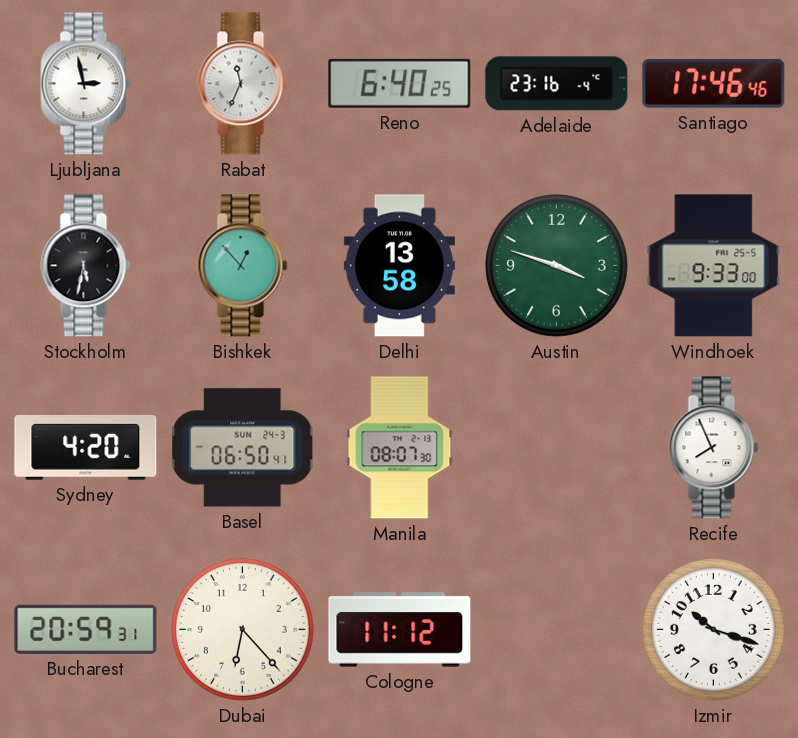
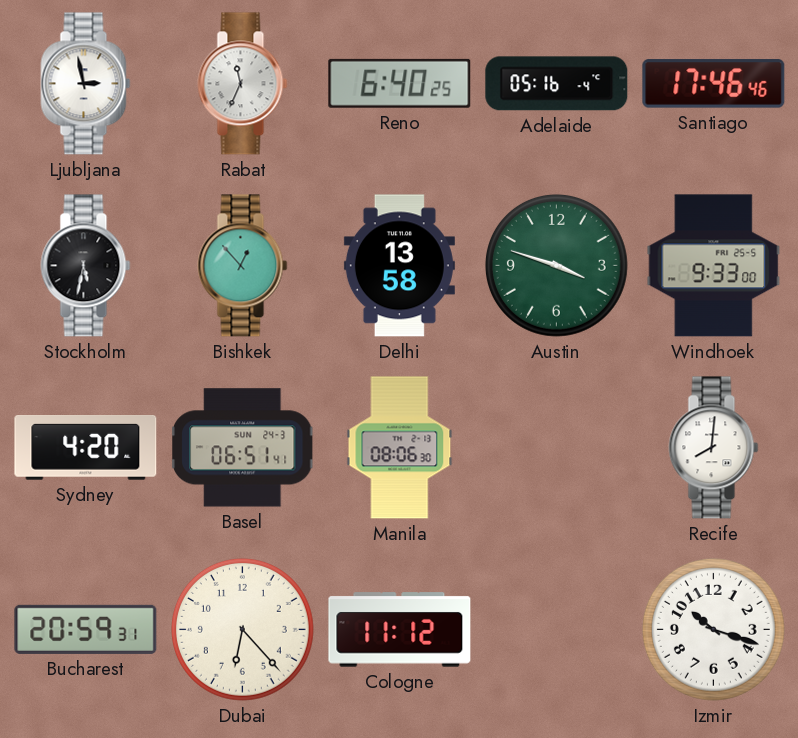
Adelaide: 23:16 -> 05:16 (557, 84)
Basel: 06:50 -> 06:51 (242, 448)
Manila: 08:07 -> 08:06 (400, 448)
Recife: 7:56 -> 8:01 (714, 448)
